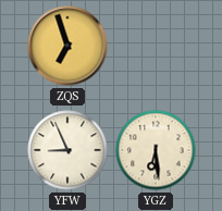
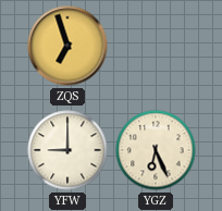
YFW: 8:56 -> 9:00 (67, 150)
YGZ: 6:29 -> 6:26 (156, 150)
